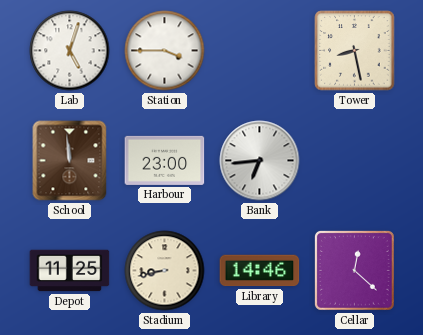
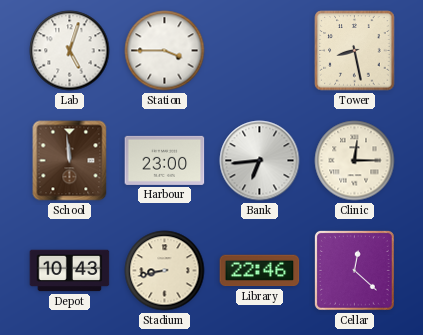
Clinic: none -> 12:15 (355, 161)
Depot: 11:25 -> 10:43 (70, 271)
Library: 14:46 -> 22:46 (260, 271)
